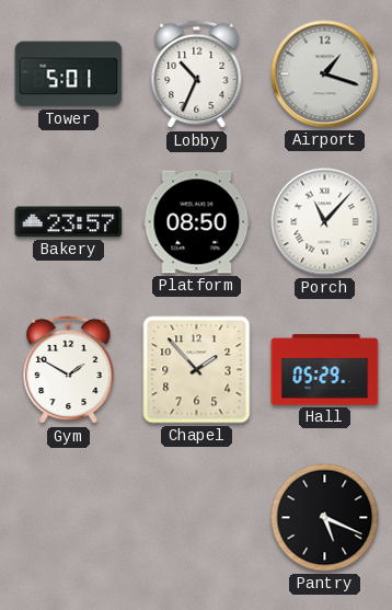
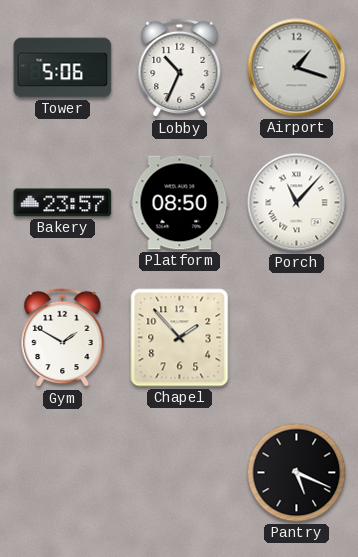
Tower: 5:01 -> 5:06 (63, 68)
Hall: 05:29 -> none (325, 370)
